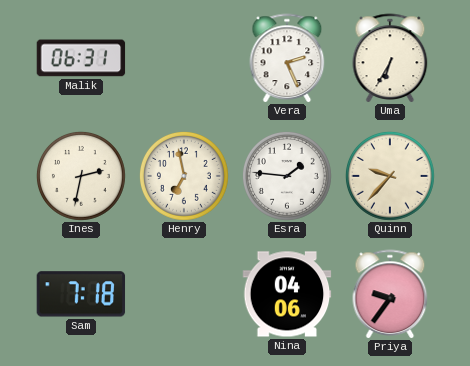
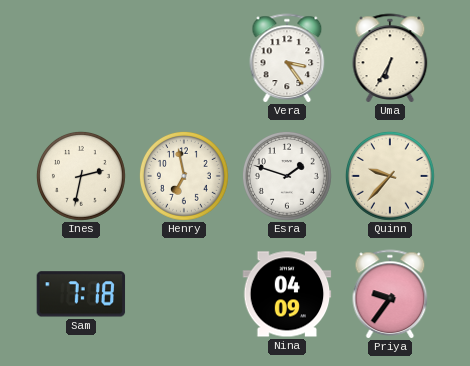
Malik: 06:31 -> none (81, 58)
Vera: 2:26 -> 3:24 (287, 58)
Esra: 1:46 -> 1:48 (287, 176)
Nina: 04:06 -> 04:09 (287, 294)
